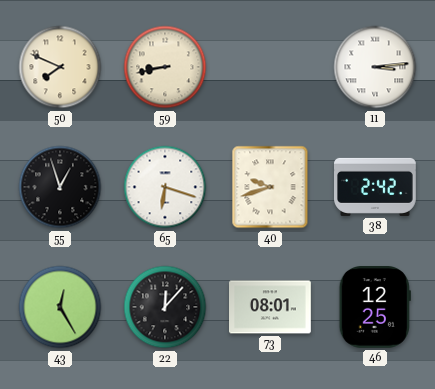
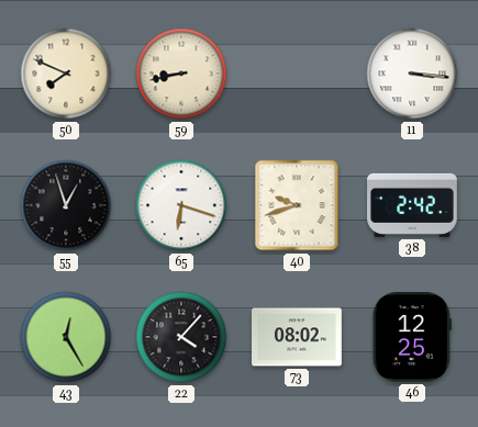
11: 3:14 -> 3:16 (412, 74)
22: 12:07 -> 4:07 (181, 337)
73: 08:01 -> 08:02 (298, 337)
